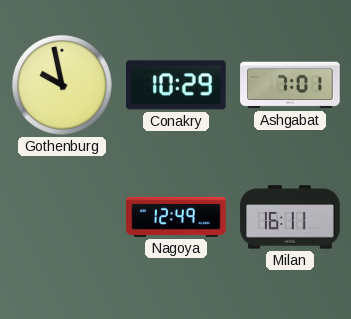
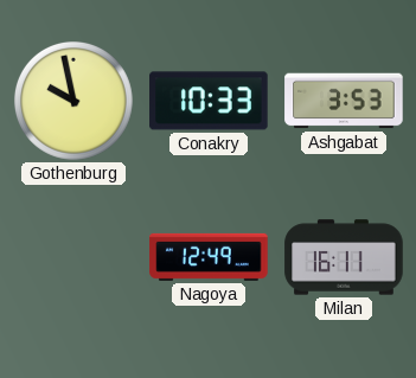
Conakry: 10:29 -> 10:33 (209, 101)
Ashgabat: 7:01 -> 3:53 (344, 101)
